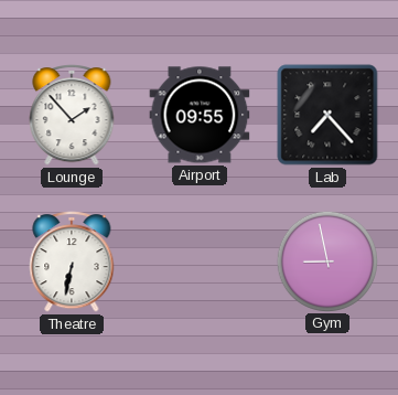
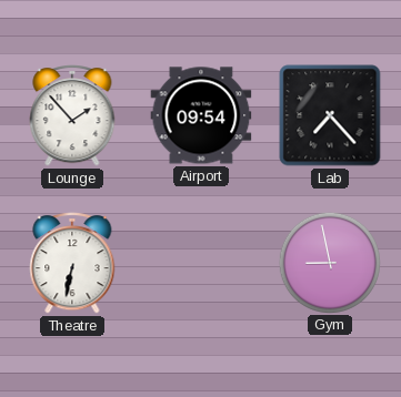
Airport: 09:55 -> 09:54 (201, 115)
